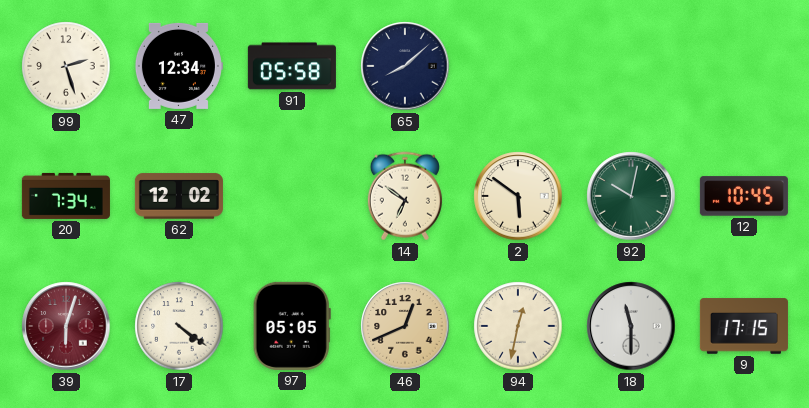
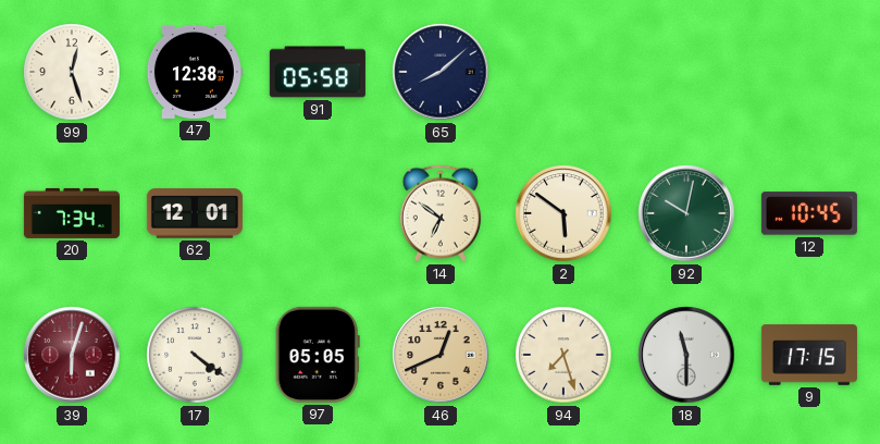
99: 2:27 -> 12:27 (72, 72)
47: 12:34 -> 12:38 (194, 72)
62: 12:02 -> 12:01 (195, 213)
94: 12:32 -> 7:27 (563, 355)
